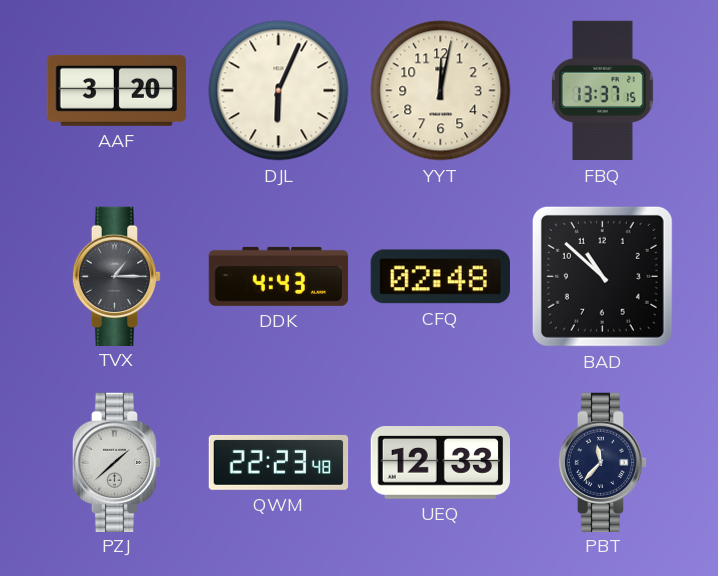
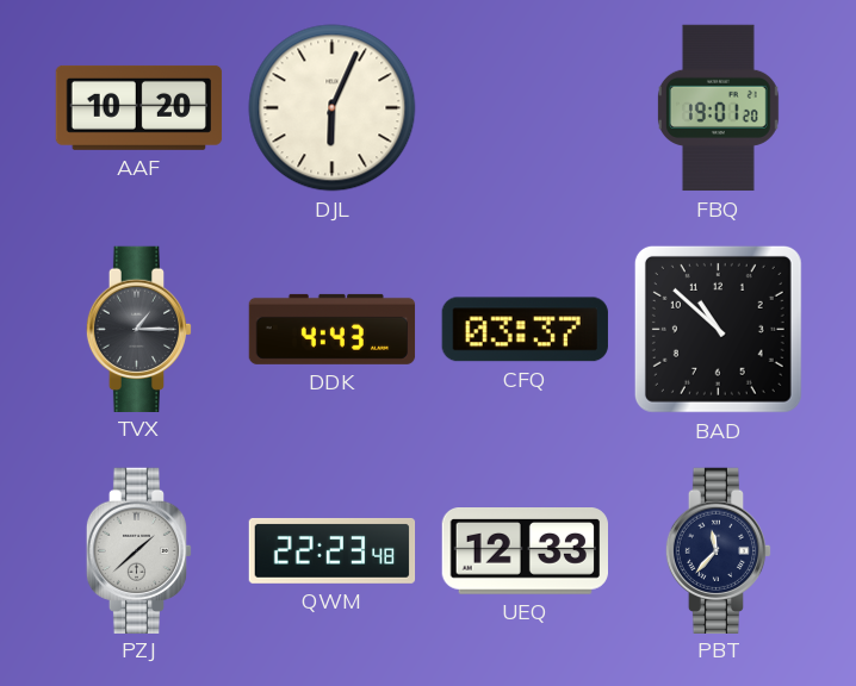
AAF: 3:20 -> 10:20 (139, 107)
YYT: 12:02 -> none (441, 91)
FBQ: 13:37 -> 19:01 (718, 108)
CFQ: 02:48 -> 03:37 (525, 330)
